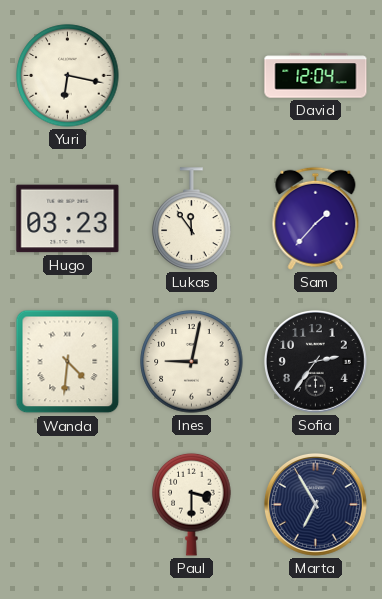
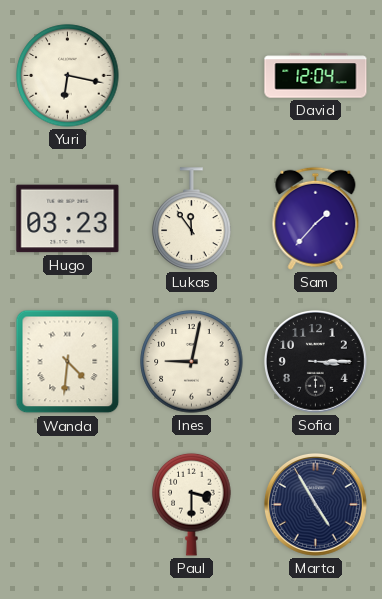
Sofia: 2:36 -> 3:15 (315, 361)
Marta: 6:55 -> 4:55 (315, 504)
